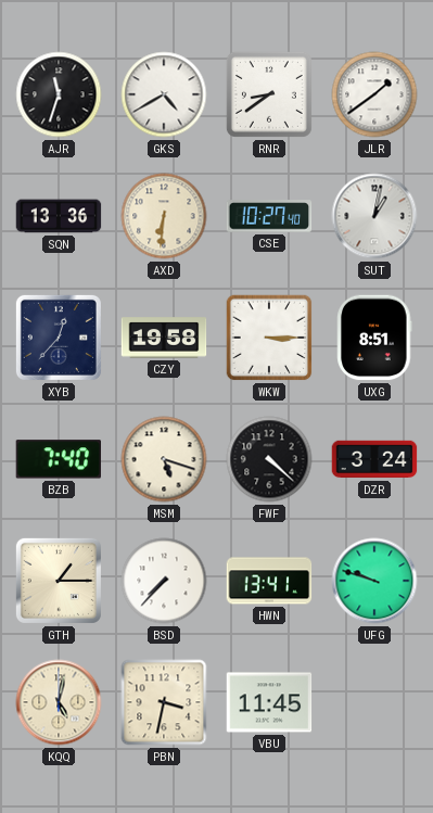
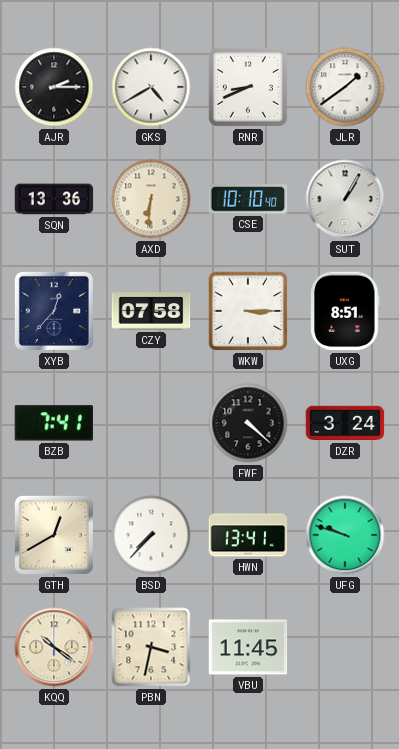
AJR: 11:33 -> 2:15 (54, 87)
RNR: 8:39 -> 8:41 (248, 87)
CSE: 10:27 -> 10:10 (248, 199)
SUT: 1:02 -> 1:05 (345, 199)
CZY: 19:58 -> 07:58 (151, 311)
BZB: 7:40 -> 7:41 (53, 423)
MSM: 5:18 -> none (164, 459)
GTH: 1:15 -> 12:40 (54, 535)
KQQ: 5:02 -> 10:21 (54, 647)
